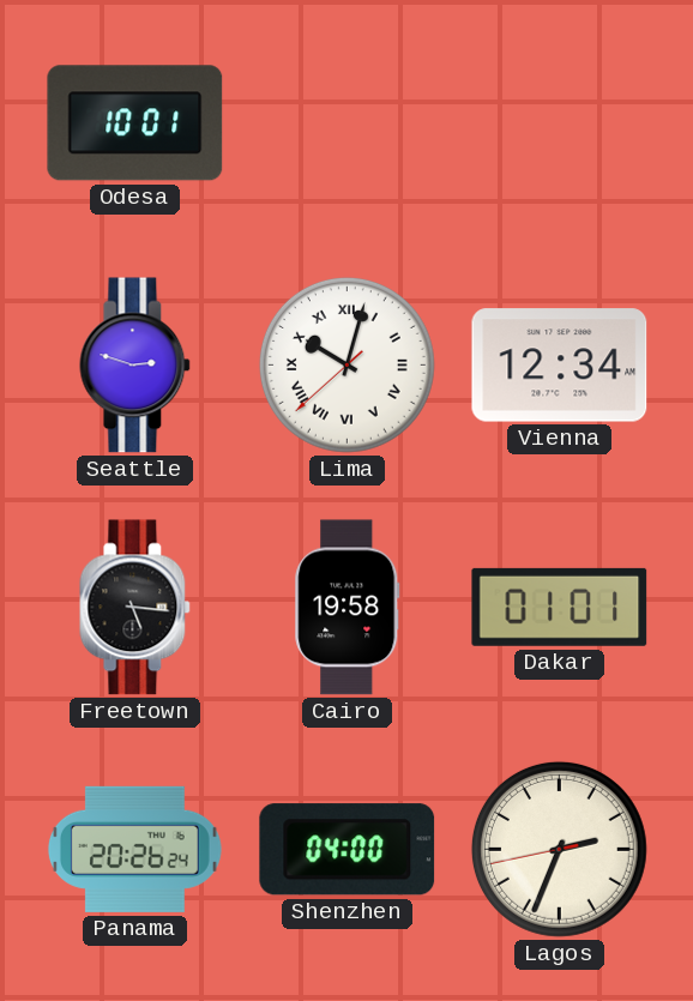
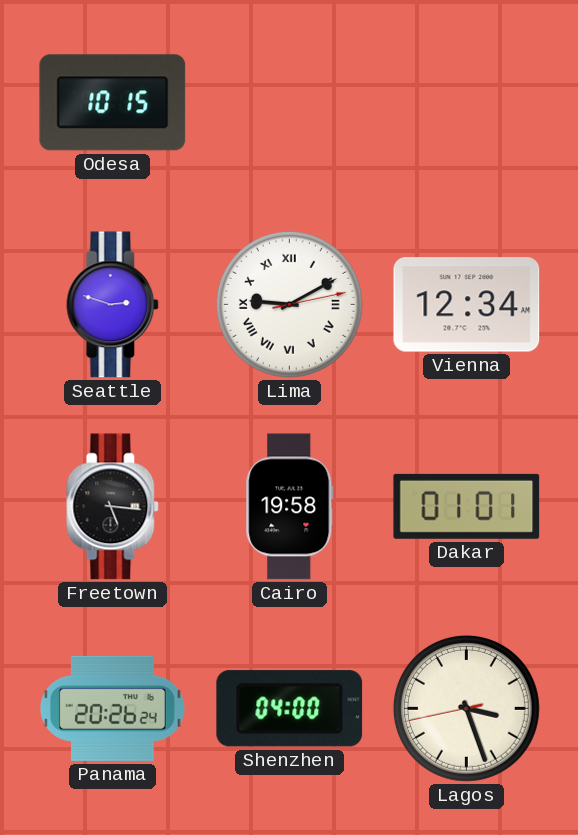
Odesa: 10:01 -> 10:15 (113, 103)
Lima: 10:02 -> 9:10 (289, 304)
Lagos: 2:33 -> 3:26 (466, 708)
